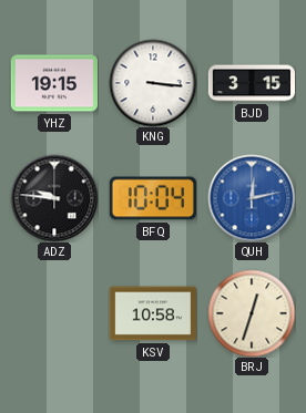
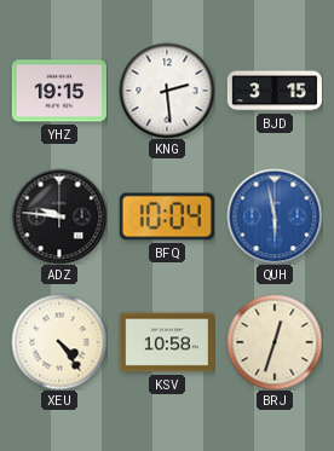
KNG: 3:16 -> 2:29 (167, 91)
QUH: 12:13 -> 5:58 (275, 216)
XEU: none -> 4:24 (59, 342)
